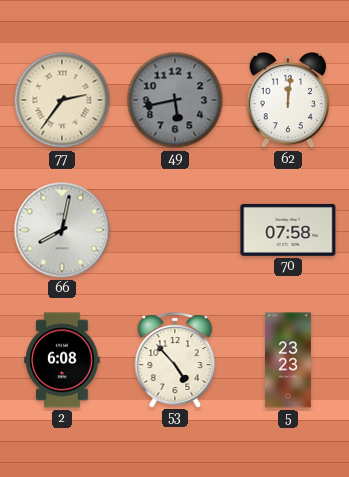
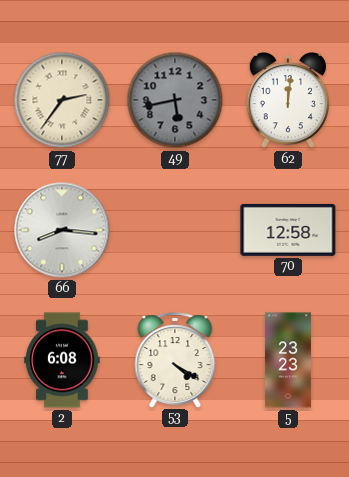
66: 8:02 -> 8:16 (62, 230)
70: 07:58 -> 12:58 (288, 230)
53: 4:53 -> 4:20 (175, 360)
